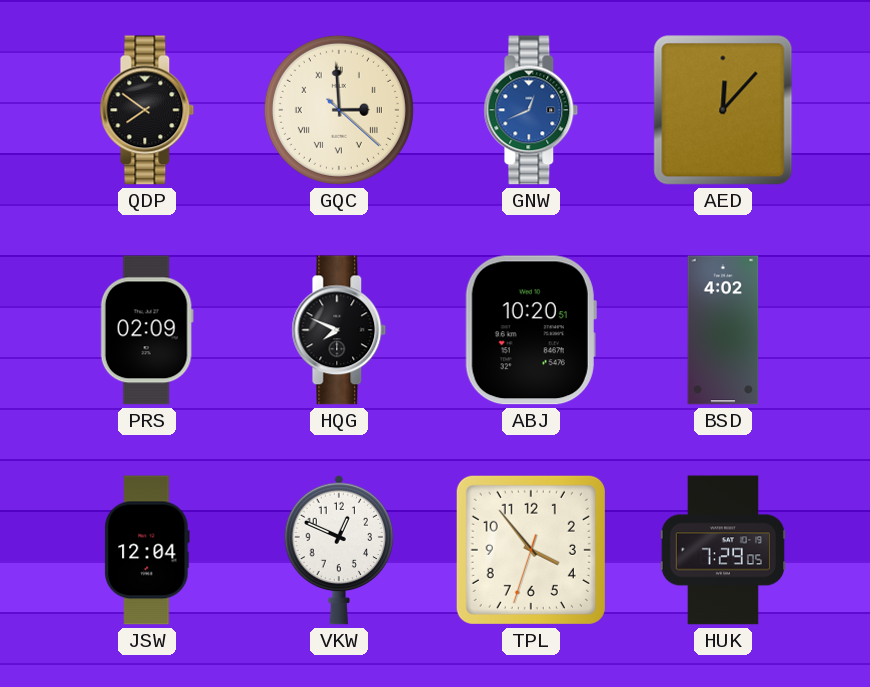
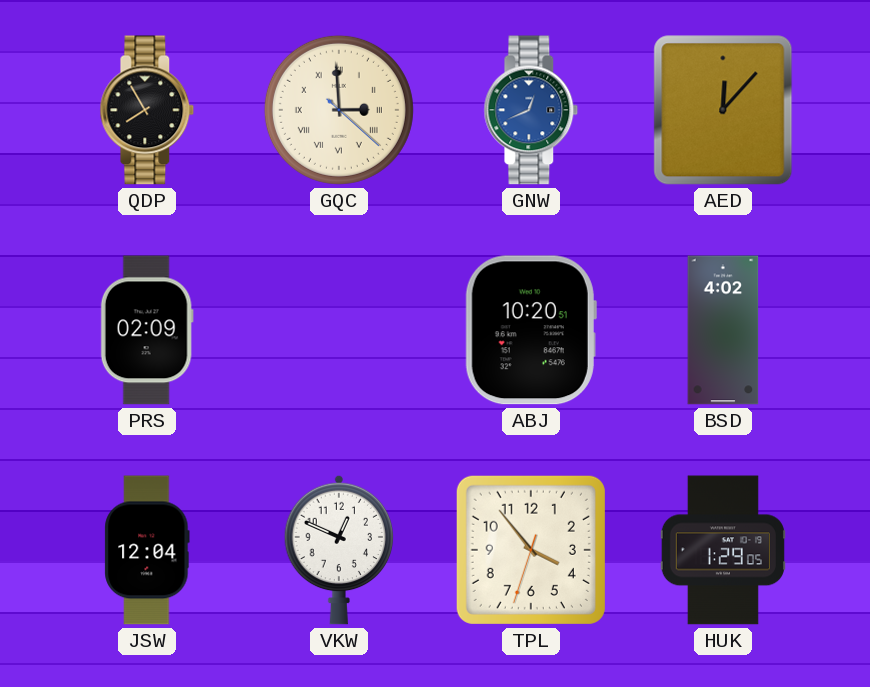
QDP: 7:51 -> 7:55 (147, 110)
HQG: 7:49 -> none (339, 330)
HUK: 7:29 -> 1:29 (723, 550)
